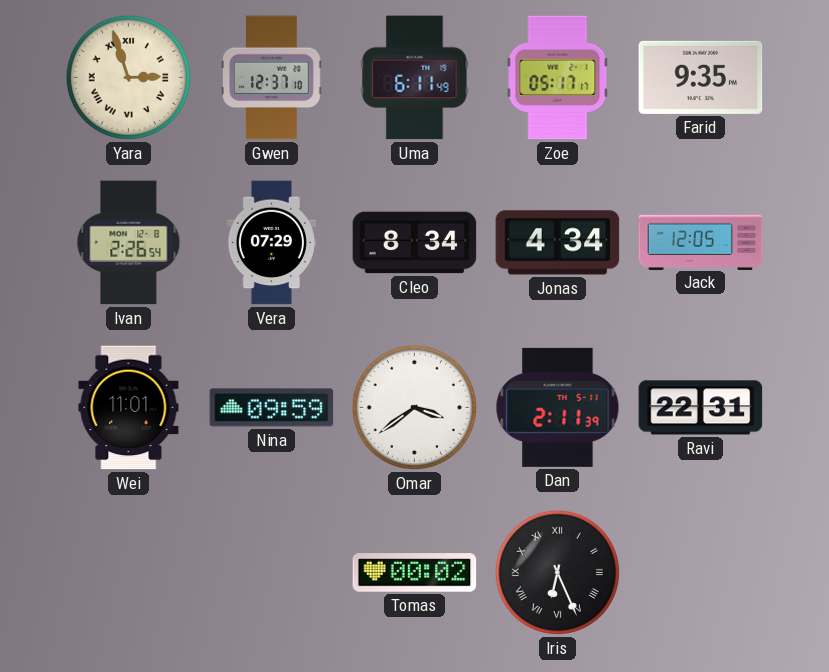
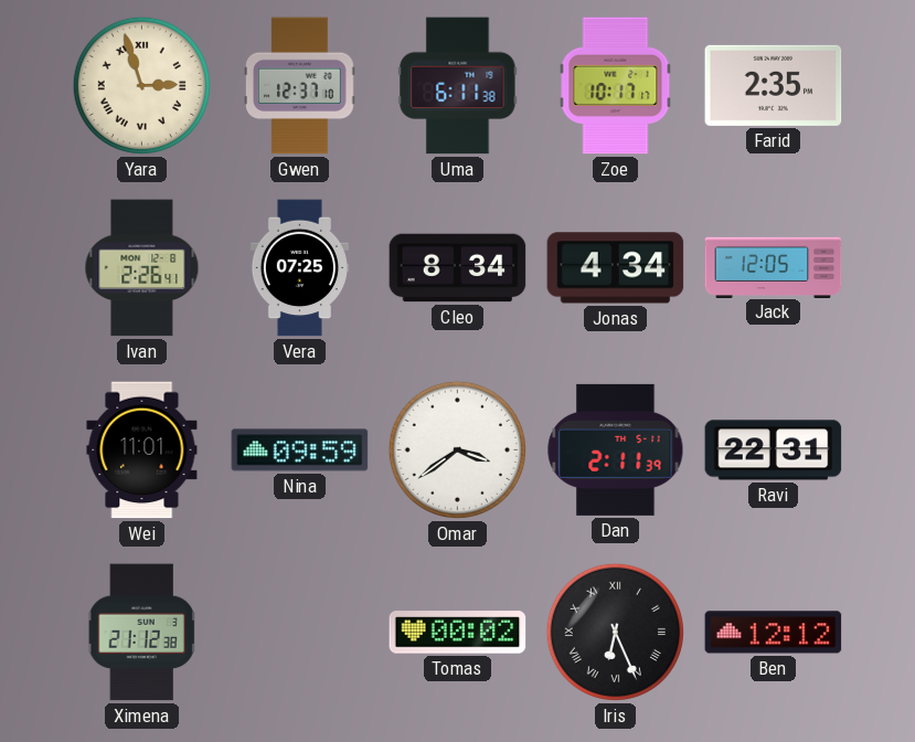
Uma: 6:11:49 -> 6:11:38 (458, 86)
Zoe: 05:17 -> 10:17 (616, 86)
Farid: 9:35 -> 2:35 (774, 85)
Ivan: 2:26:54 -> 2:26:41 (142, 268)
Vera: 07:29 -> 07:25 (299, 268)
Ximena: none -> 21:12 (142, 633)
Ben: none -> 12:12 (774, 633)
